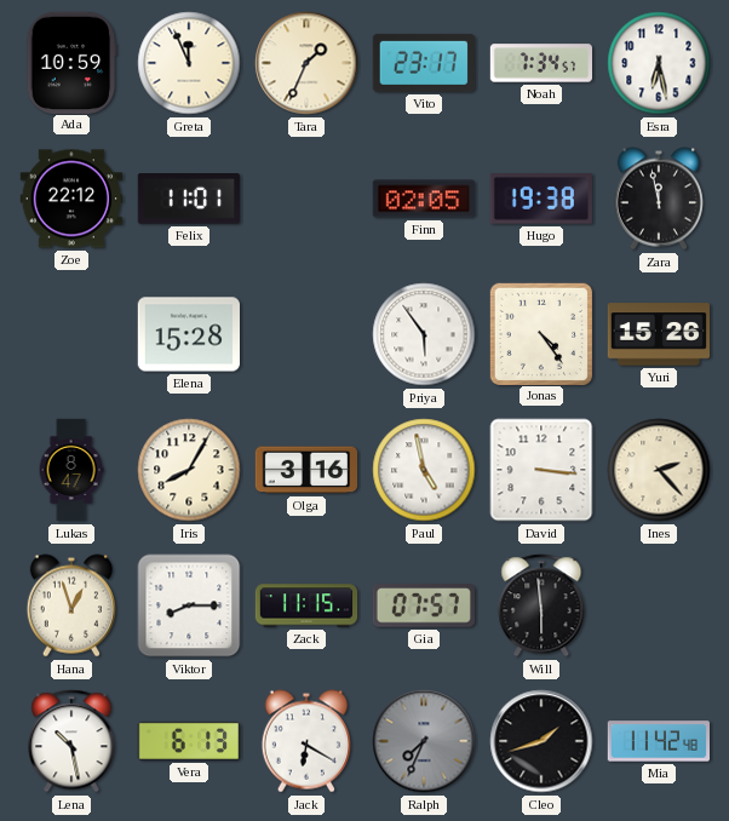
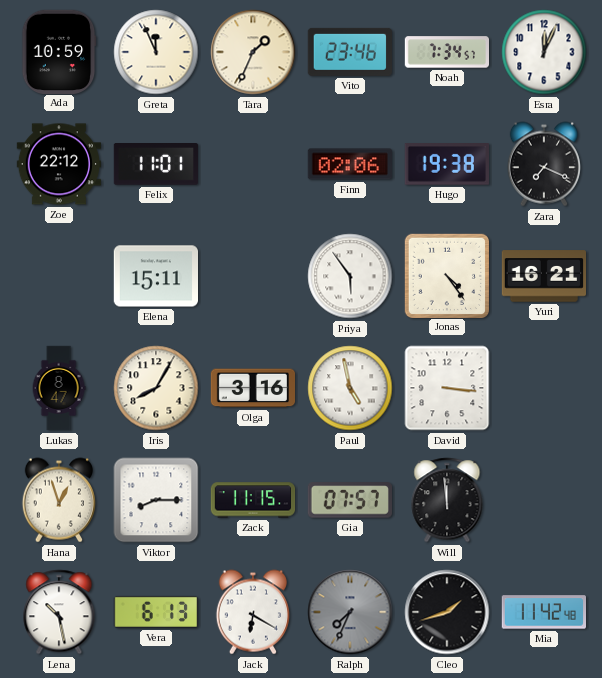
Vito: 23:17 -> 23:46 (350, 52)
Esra: 6:28 -> 12:04 (544, 52)
Finn: 02:05 -> 02:06 (349, 164)
Zara: 11:58 -> 7:19 (544, 164)
Elena: 15:28 -> 15:11 (155, 276)
Yuri: 15:26 -> 16:21 (543, 276)
Ines: 2:23 -> none (659, 470)
Will: 5:59 -> 11:59 (447, 500)
